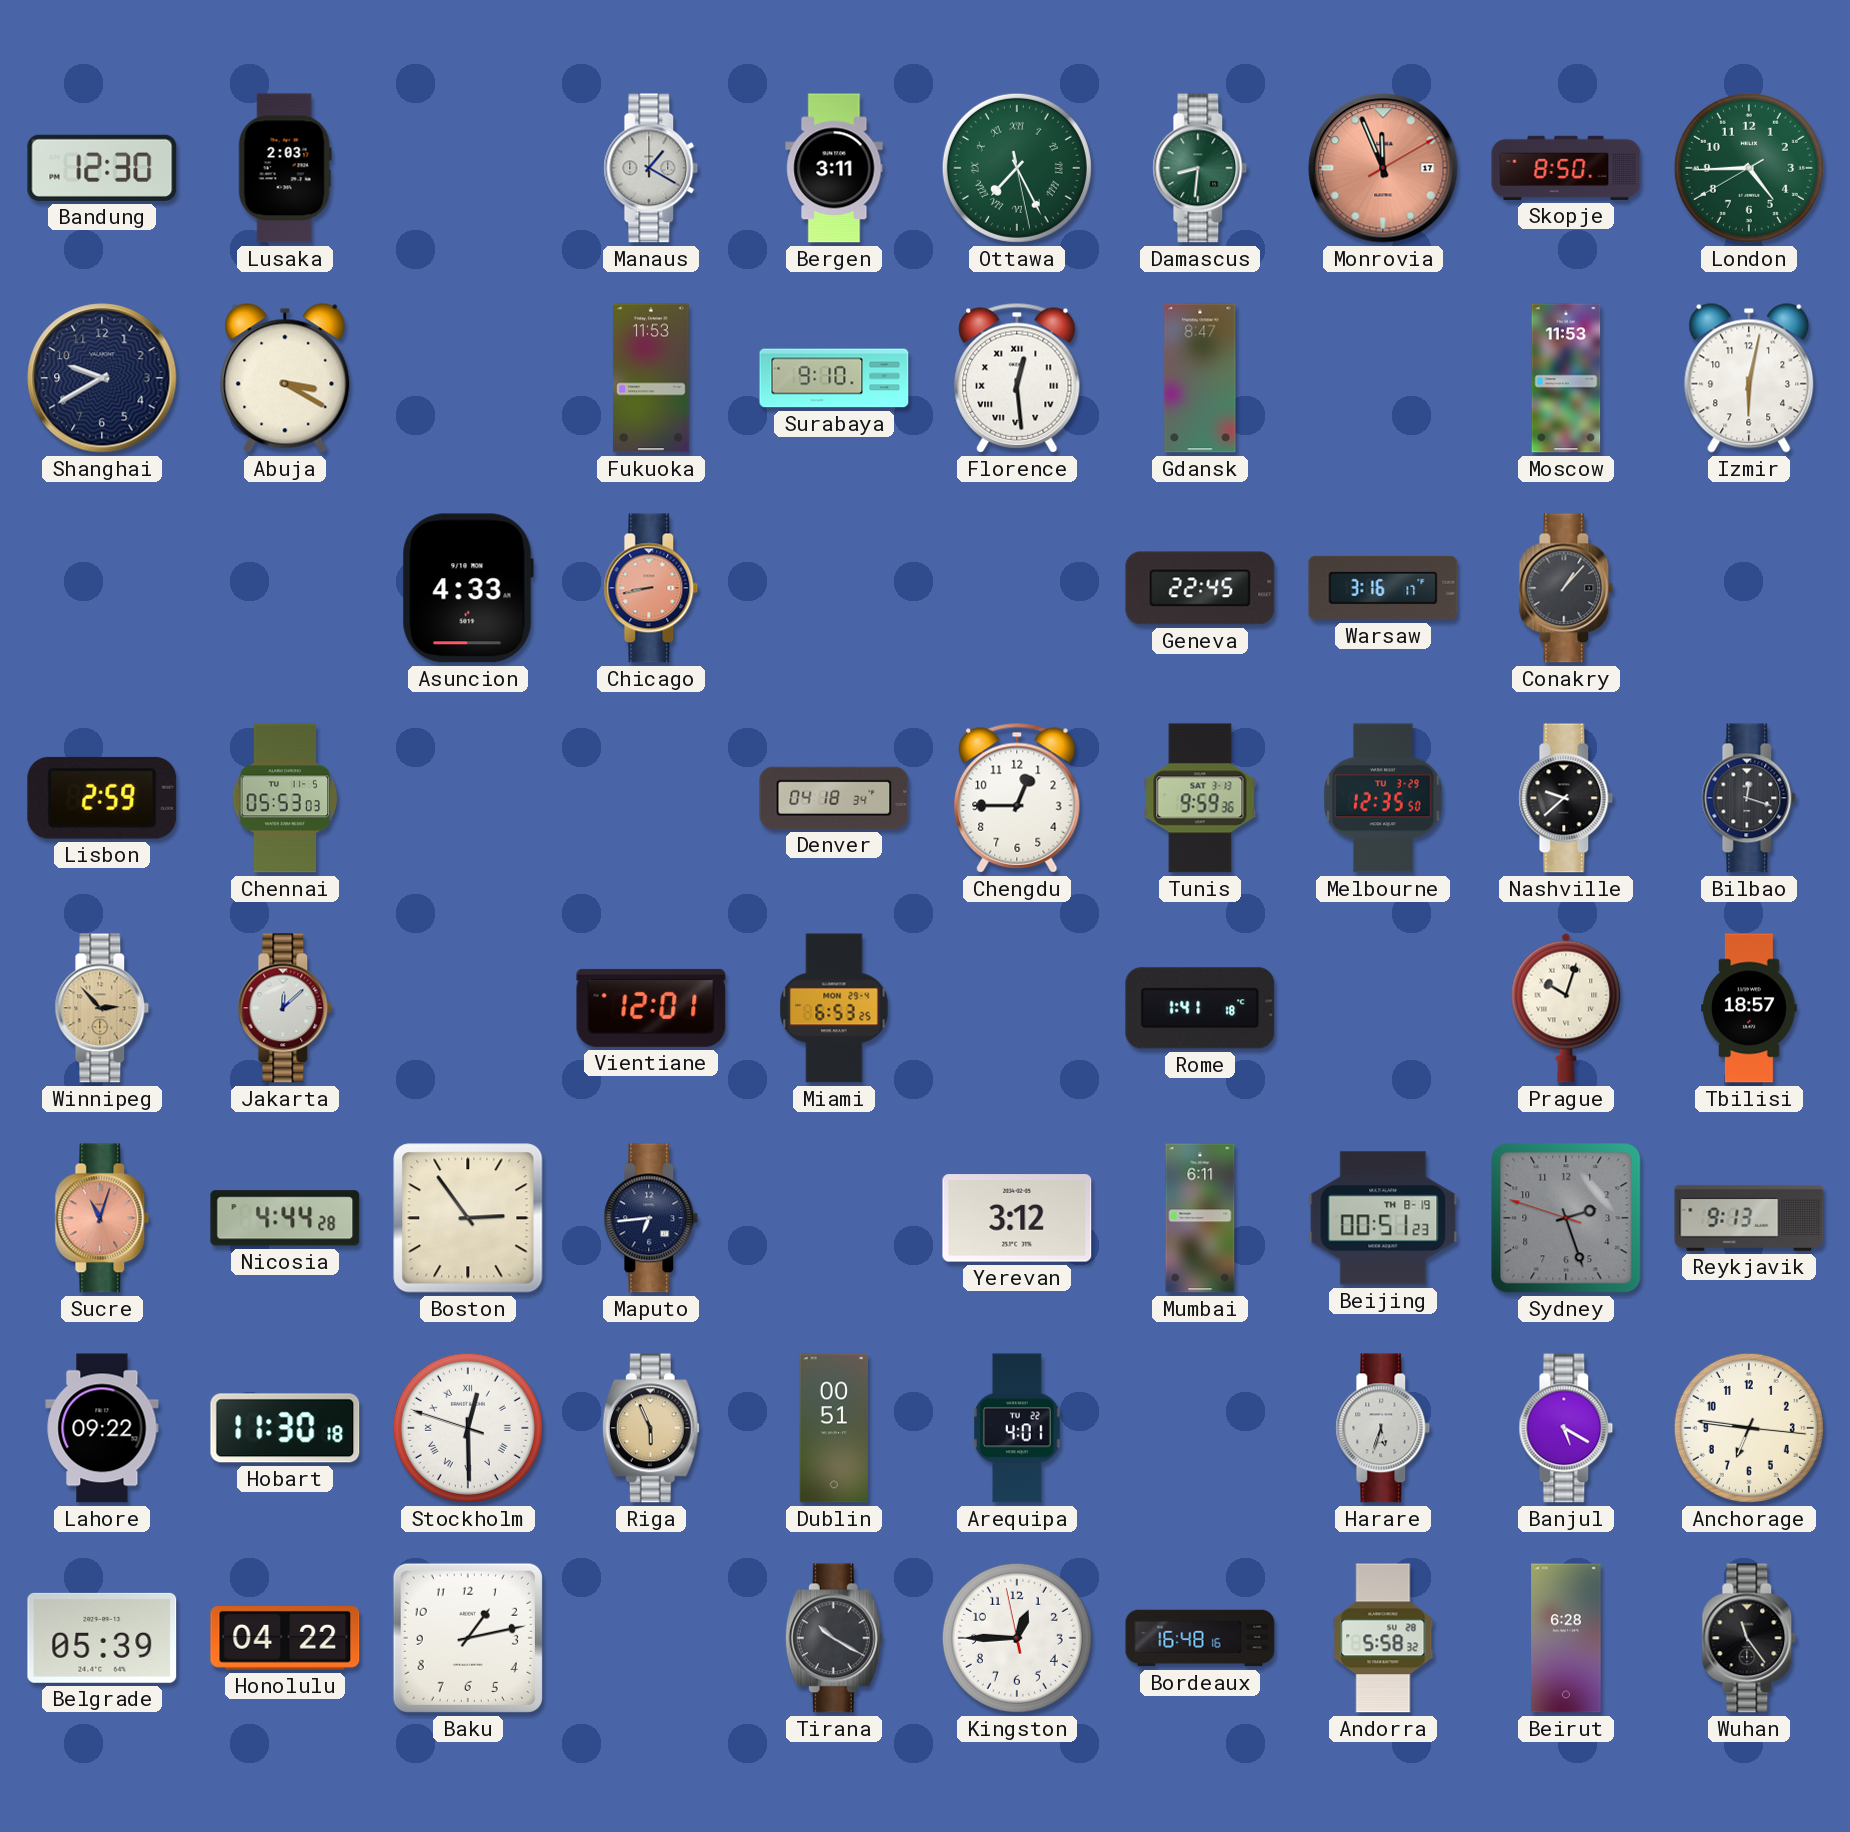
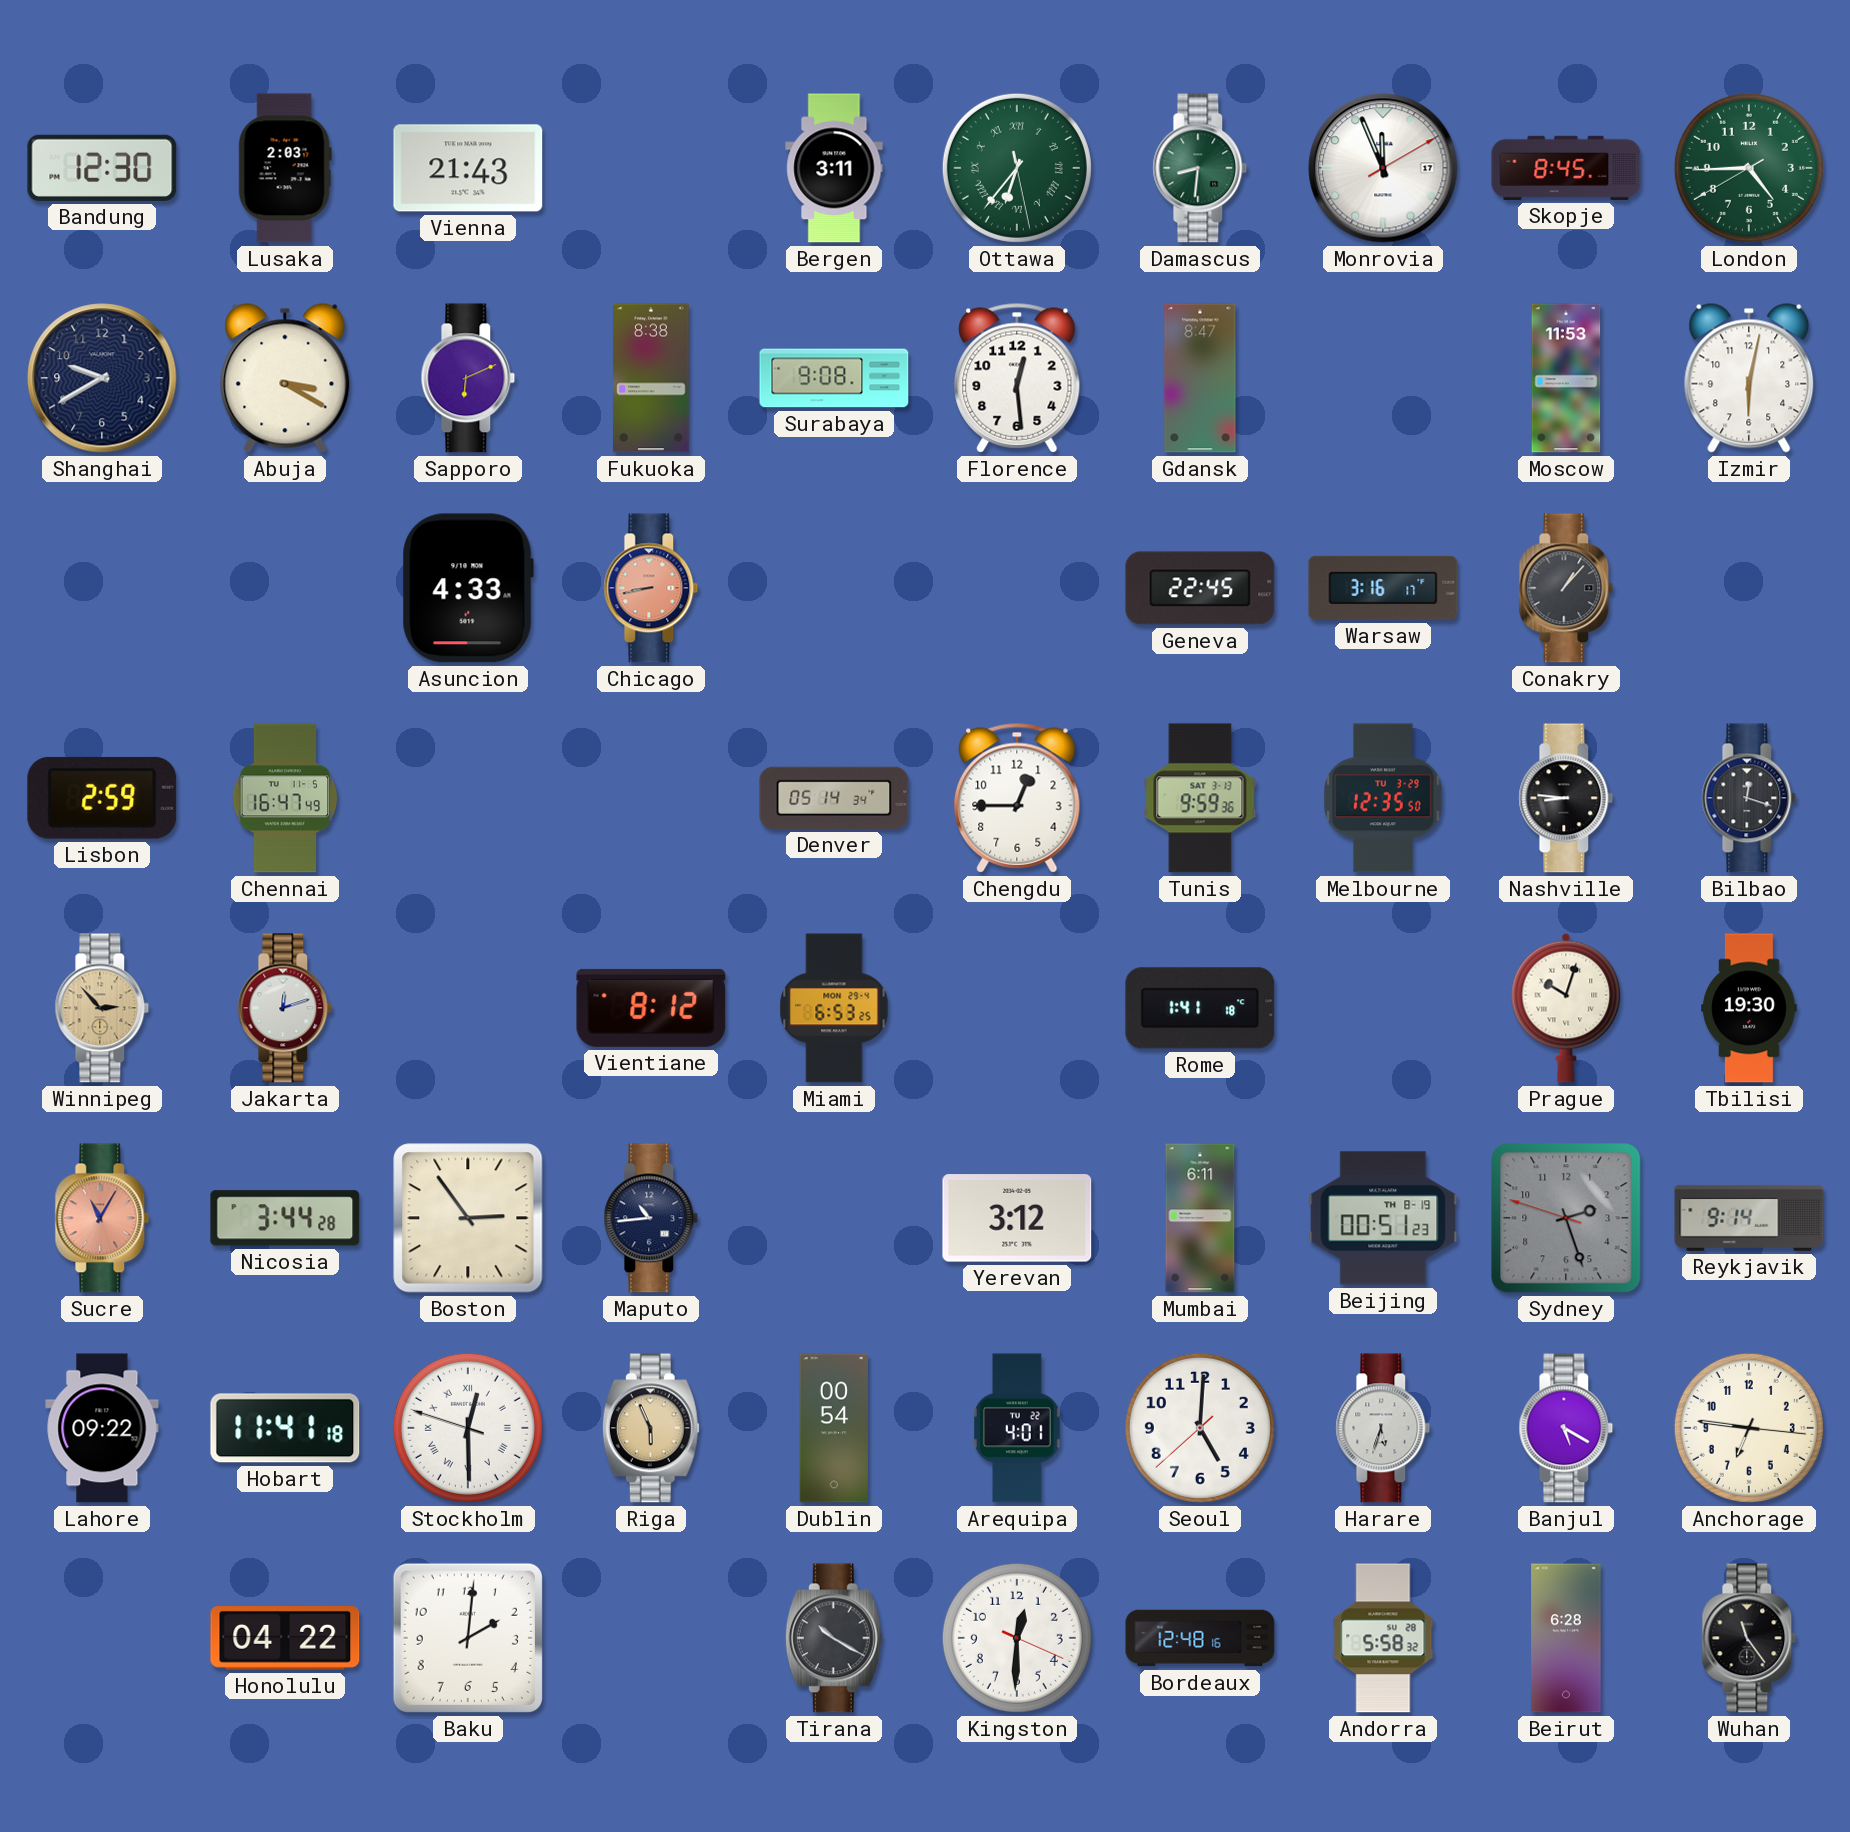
Vienna: none -> 21:43 (468, 168)
Manaus: 1:20 -> none (651, 168)
Ottawa: 7:25 -> 6:36 (1017, 168)
Monrovia dial: salmon -> white (1383, 168)
Skopje: 8:50 -> 8:45 (1566, 168)
Sapporo: none -> 6:11 (468, 378)
Fukuoka: 11:53 -> 8:38 (651, 378)
Surabaya: 9:10 -> 9:08 (834, 378)
Florence numerals: Roman -> Arabic (1017, 378)
Chennai: 05:53 -> 16:47 (285, 798)
Denver: 04:18 -> 05:14 (834, 798)
Nashville: 9:38 -> 8:46 (1566, 798)
Jakarta: 12:08 -> 12:12 (285, 1008)
Vientiane: 12:01 -> 8:12 (651, 1008)
Tbilisi: 18:57 -> 19:30 (1749, 1008)
Sucre: 11:03 -> 11:05 (102, 1218)
Nicosia: 4:44 -> 3:44 (285, 1218)
Maputo: 6:44 -> 10:44 (651, 1218)
Reykjavik: 9:13 -> 9:14 (1749, 1218)
Hobart: 11:30 -> 11:41 (285, 1428)
Dublin: 00:51 -> 00:54 (833, 1428)
Seoul: none -> 5:00 (1200, 1428)
Belgrade: 05:39 -> none (102, 1638)
Baku: 1:13 -> 2:01 (468, 1638)
Kingston: 12:44 -> 12:30 (1017, 1638)
Bordeaux: 16:48 -> 12:48 (1200, 1638)
